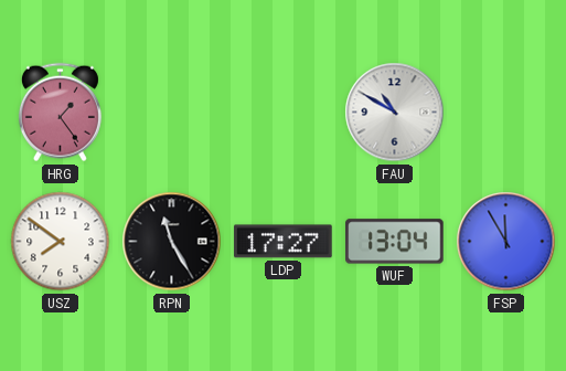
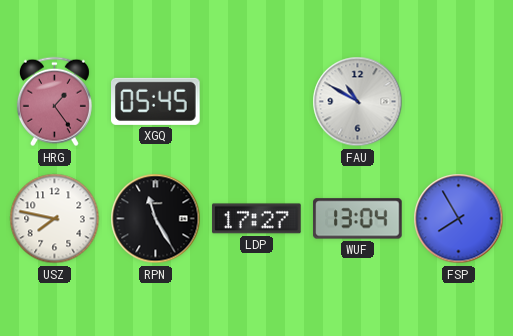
XGQ: none -> 05:45 (156, 101)
USZ: 7:51 -> 7:47 (55, 219)
FSP: 11:55 -> 7:55 (459, 219)
